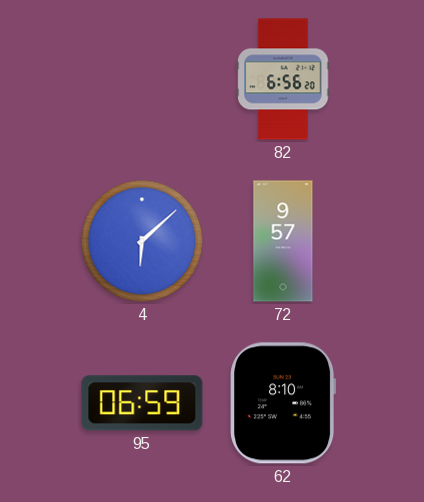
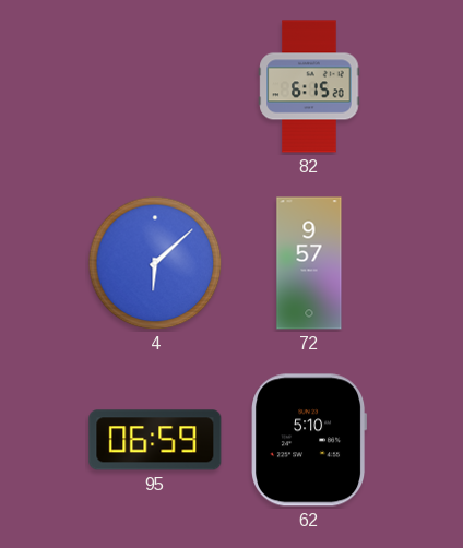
82: 6:56 -> 6:15 (309, 86)
62: 8:10 -> 5:10 (309, 440)
